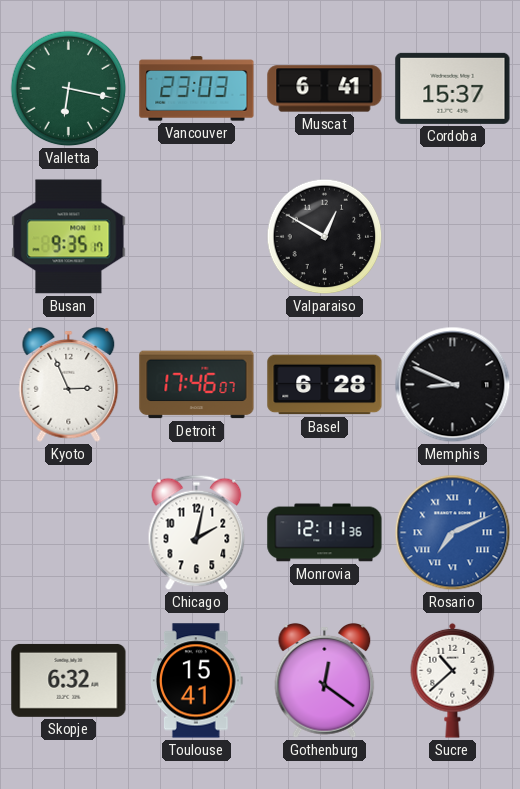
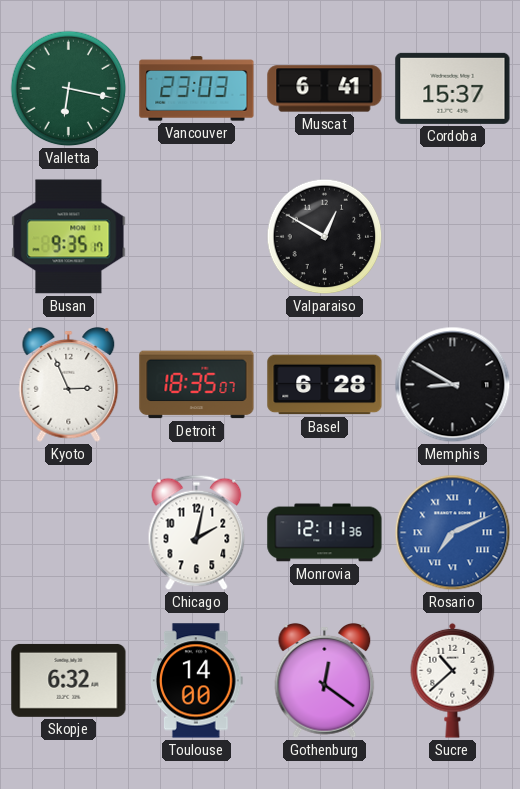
Detroit: 17:46 -> 18:35 (197, 385)
Memphis: 8:49 -> 8:50 (453, 385)
Toulouse: 15:41 -> 14:00 (197, 681)
